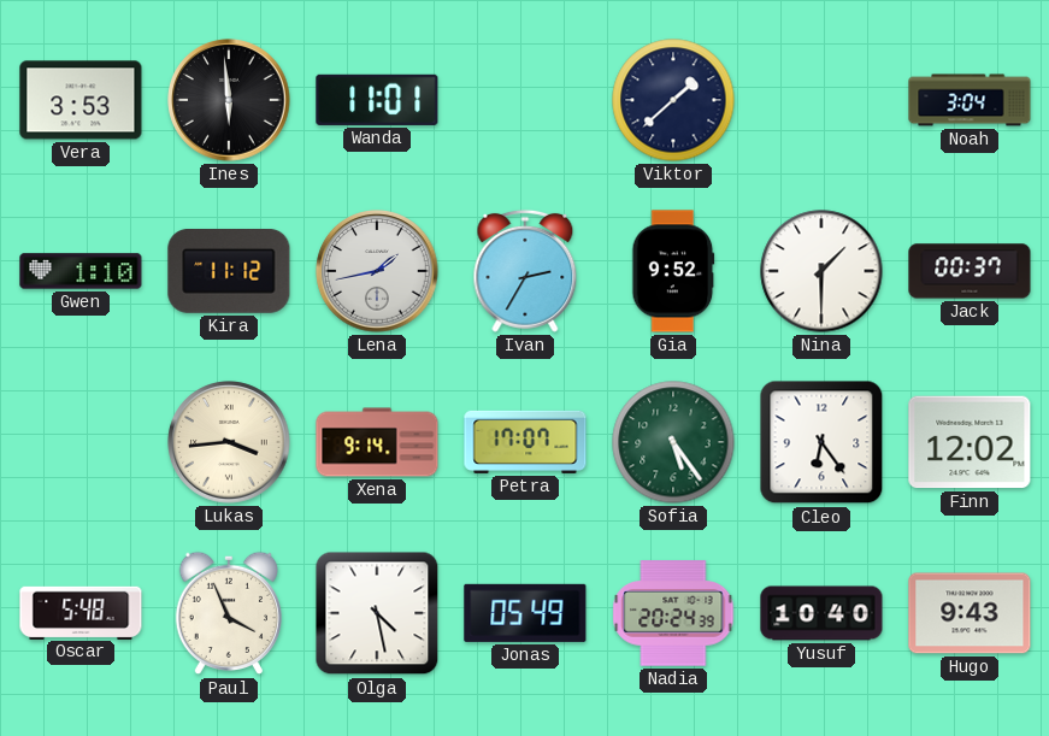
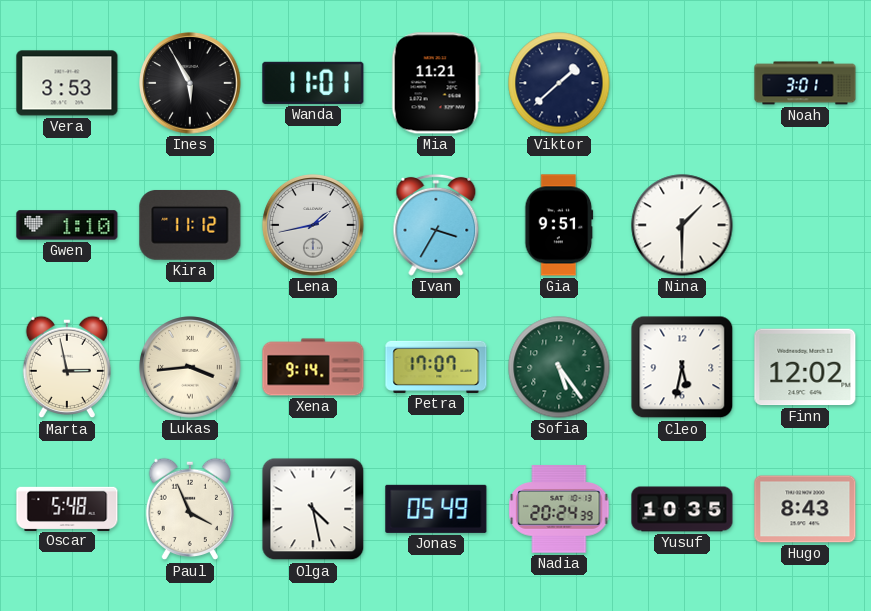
Ines: 5:59 -> 5:55 (190, 83)
Mia: none -> 11:21 (436, 83)
Noah: 3:04 -> 3:01 (805, 83)
Ivan: 2:35 -> 3:35 (436, 225)
Gia: 9:52 -> 9:51 (559, 225)
Jack: 00:37 -> none (970, 271)
Marta: none -> 2:58 (66, 367)
Cleo: 6:24 -> 5:32 (682, 367)
Yusuf: 10:40 -> 10:35 (682, 509)
Hugo: 9:43 -> 8:43 (805, 509)
